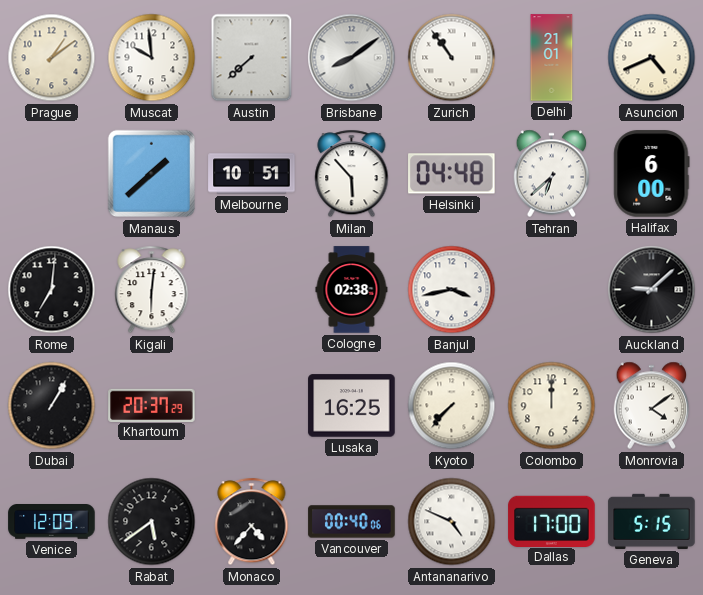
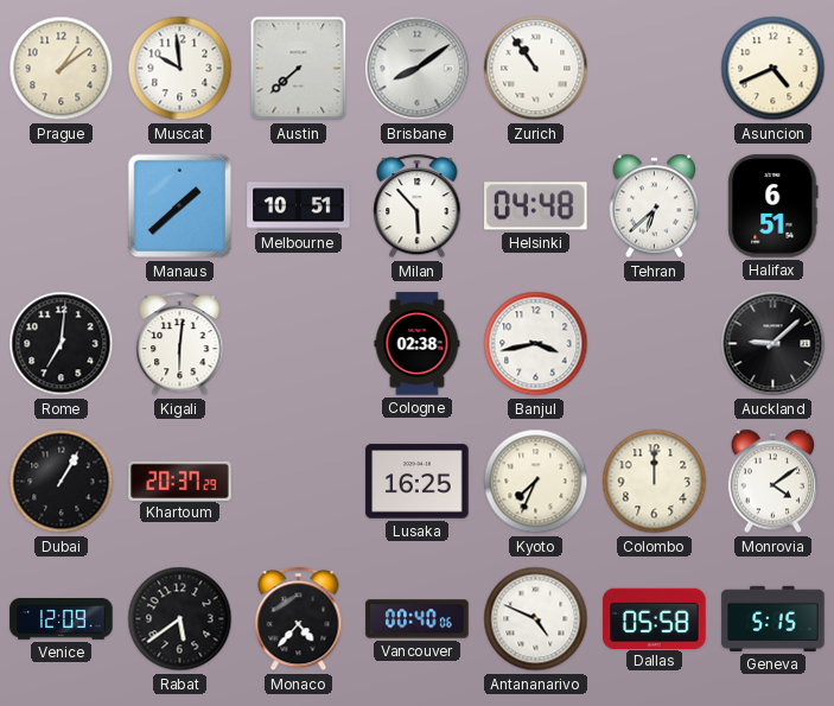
Delhi: 21:01 -> none (552, 58)
Halifax: 6:00 -> 6:51 (773, 206)
Kyoto: 7:37 -> 7:34 (536, 482)
Dallas: 17:00 -> 05:58 (655, 618)
